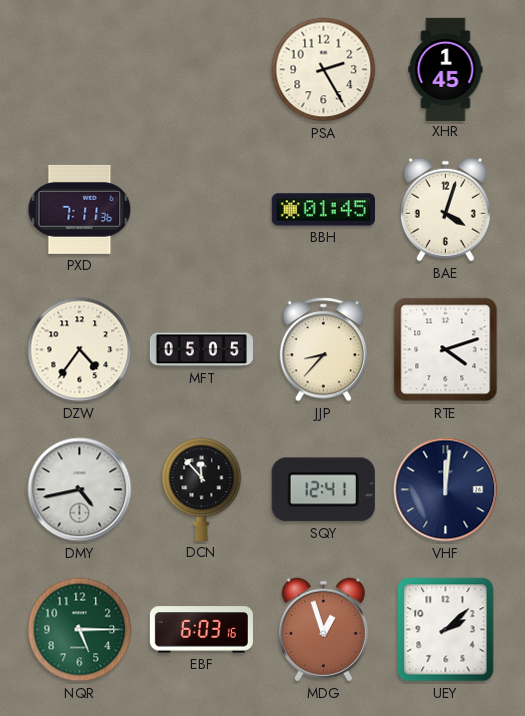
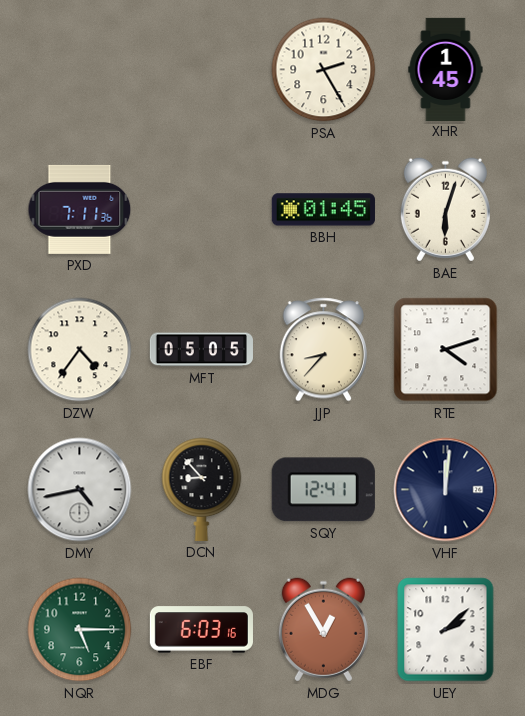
BAE: 4:03 -> 6:03 (445, 210)
DCN: 11:53 -> 8:53 (202, 489)
MDG: 12:57 -> 12:55 (323, 630)
